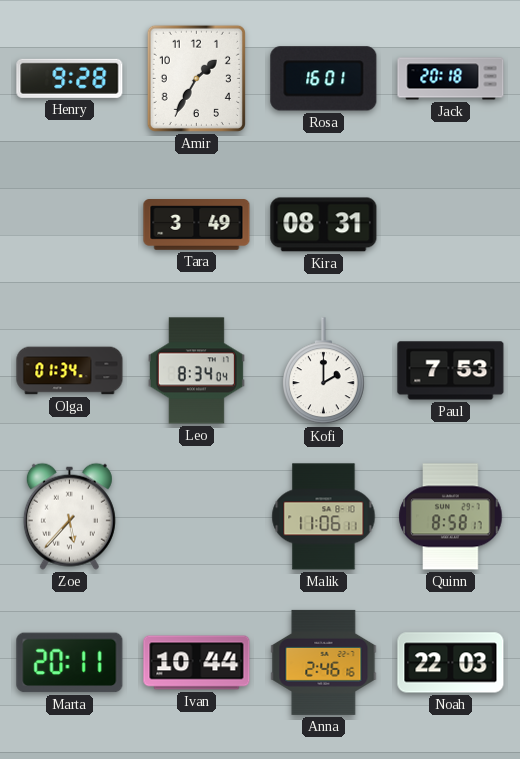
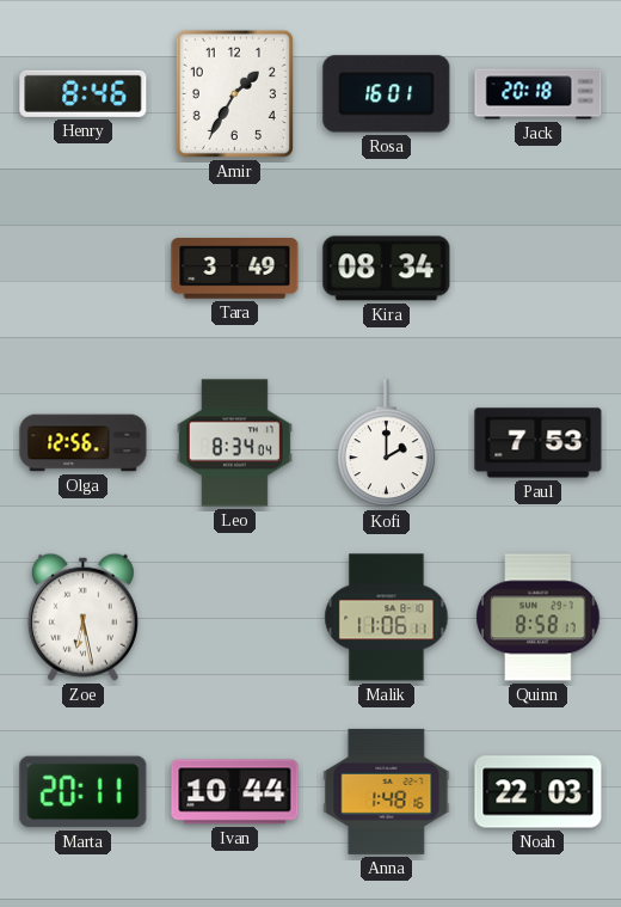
Henry: 9:28 -> 8:46 (84, 93)
Kira: 08:31 -> 08:34 (387, 269)
Olga: 01:34 -> 12:56 (84, 443)
Zoe: 5:37 -> 6:28 (82, 617)
Anna: 2:46 -> 1:48 (387, 791)
